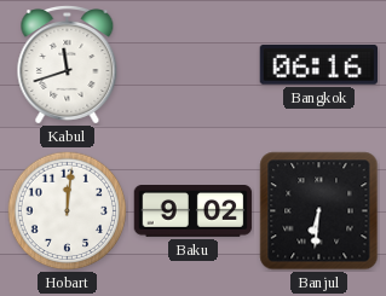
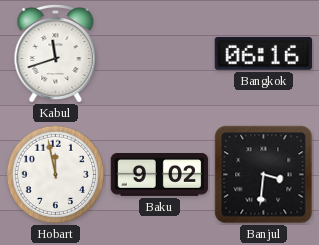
Hobart: 12:01 -> 11:58 (56, 175)
Banjul: 6:31 -> 3:31 (264, 175)
